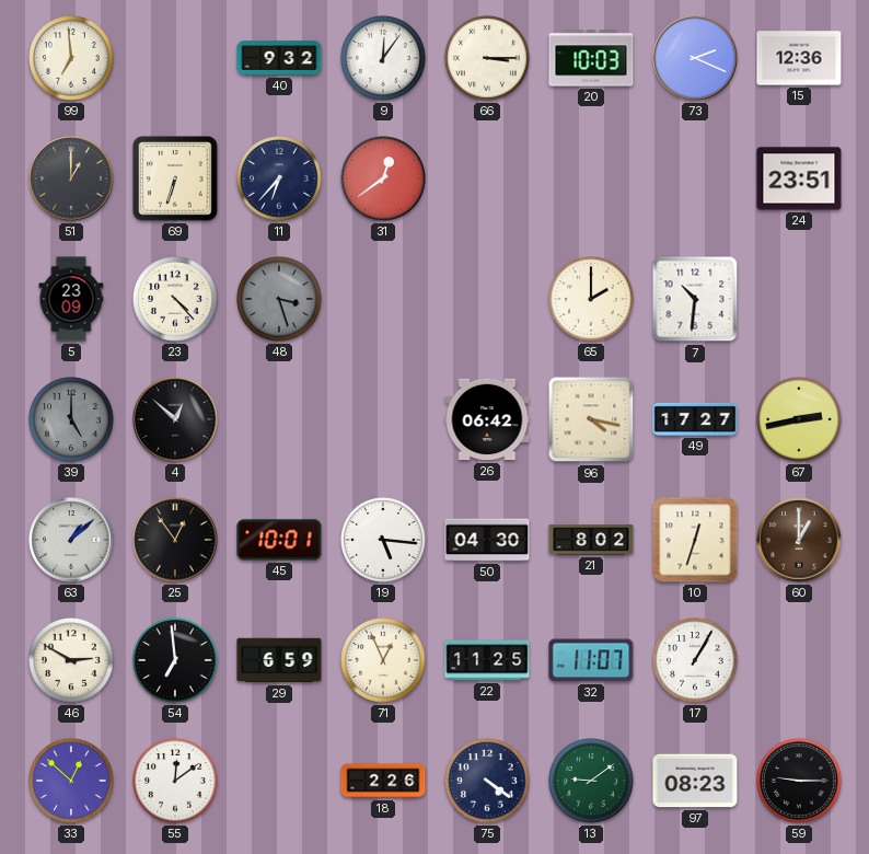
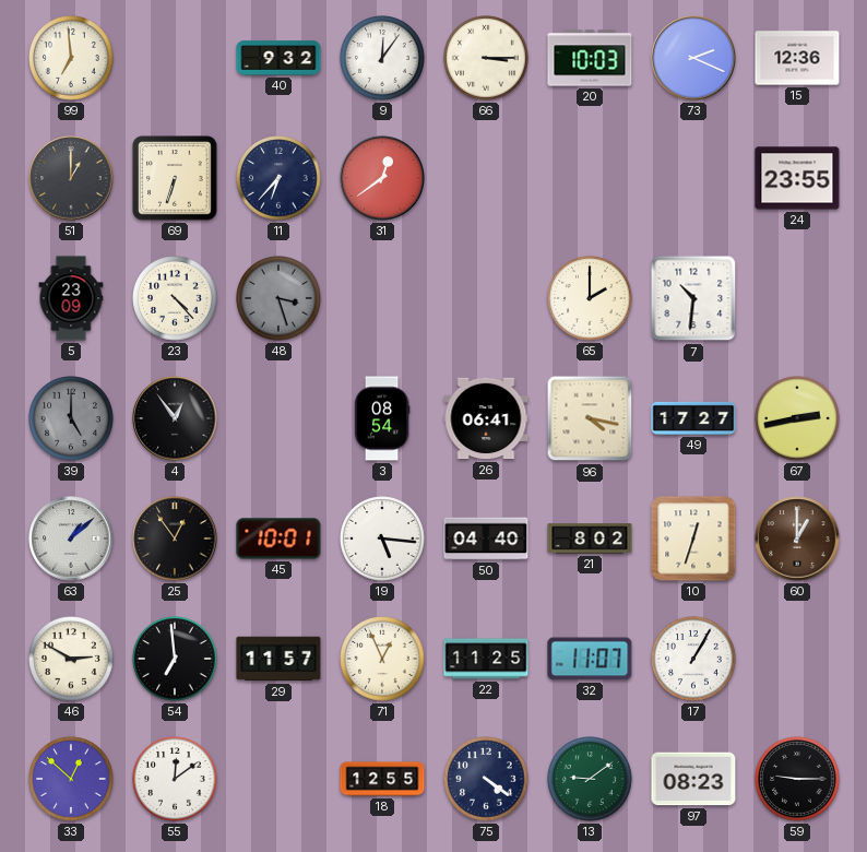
24: 23:51 -> 23:55 (797, 178)
4: 12:52 -> 12:54 (175, 418)
3: none -> 08:54 (382, 418)
26: 06:42 -> 06:41 (486, 418)
50: 04:30 -> 04:40 (486, 539)
29: 6:59 -> 11:57 (278, 659)
18: 2:26 -> 12:55 (382, 779)
